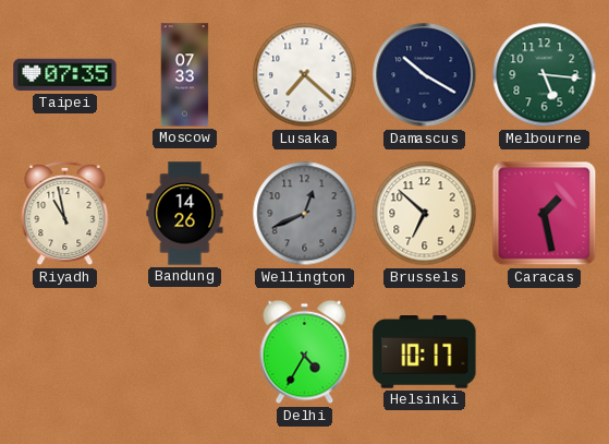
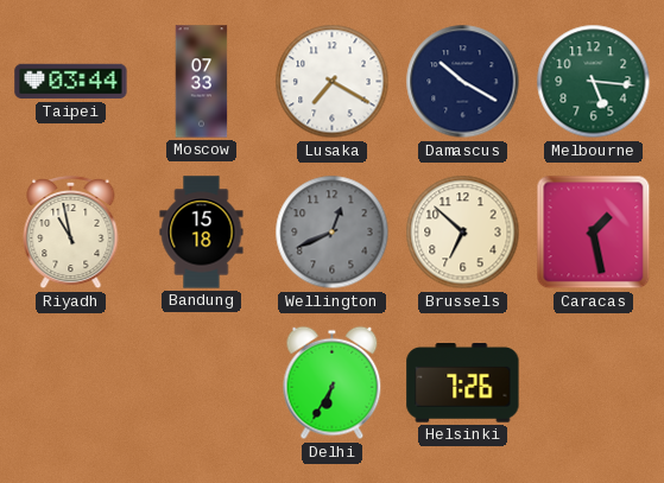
Taipei: 07:35 -> 03:44 (71, 82)
Lusaka: 7:22 -> 7:20 (333, 82)
Bandung: 14:26 -> 15:18 (202, 233)
Delhi: 4:35 -> 6:35 (333, 383)
Helsinki: 10:17 -> 7:26 (463, 383)
